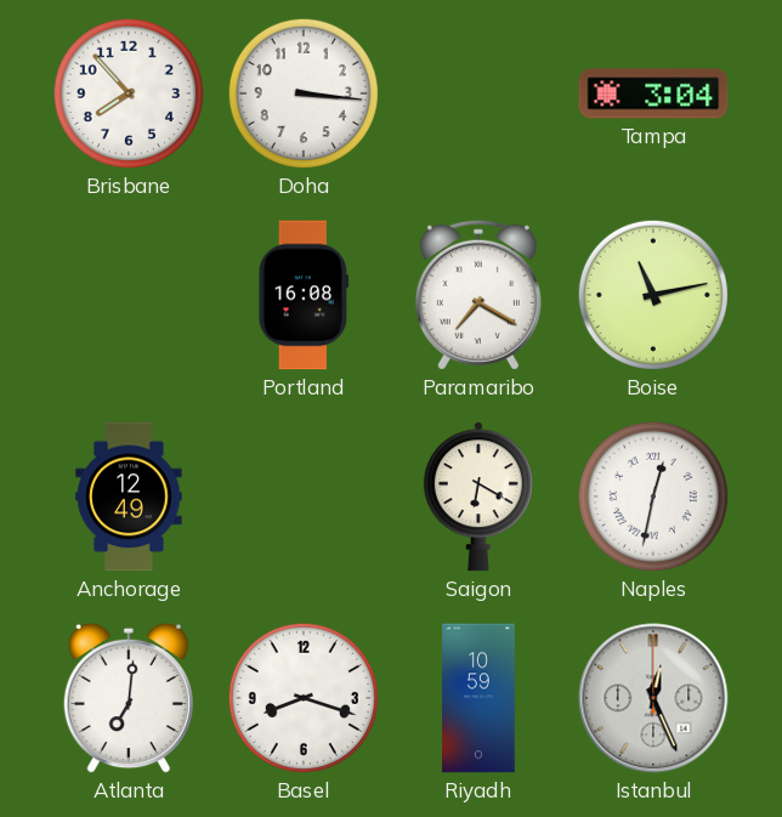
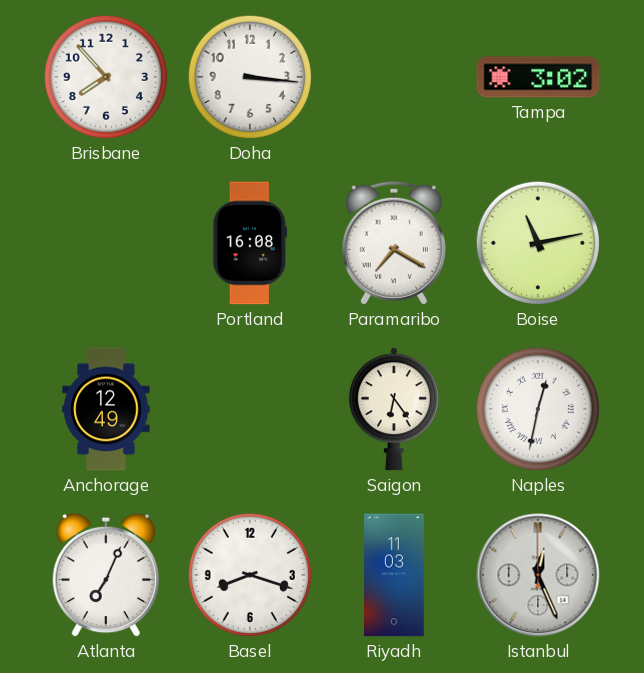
Tampa: 3:04 -> 3:02 (538, 77)
Saigon: 6:20 -> 6:24 (394, 409)
Atlanta: 7:01 -> 7:04 (105, 575)
Riyadh: 10:59 -> 11:03 (395, 575)
